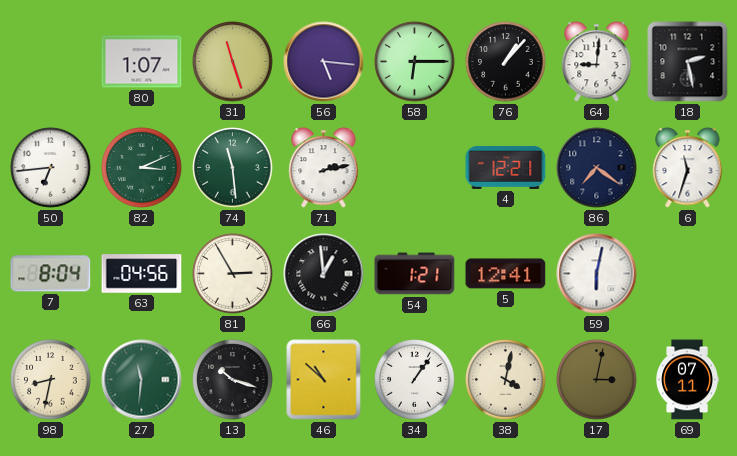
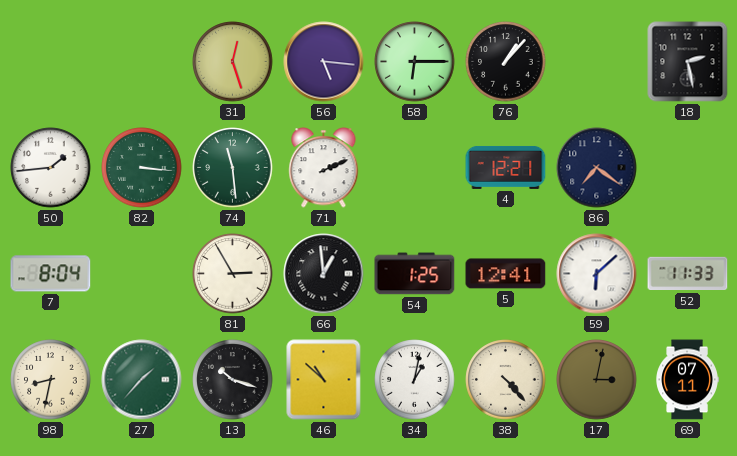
80: 1:07 -> none (142, 62)
31: 11:27 -> 12:27 (233, 62)
64: 9:01 -> none (597, 62)
50: 6:44 -> 1:44 (51, 168)
82: 3:11 -> 3:16 (142, 168)
71: 2:13 -> 2:11 (324, 168)
6: 11:33 -> none (688, 168)
63: 04:56 -> none (142, 274)
54: 1:21 -> 1:25 (415, 274)
59: 6:02 -> 6:08 (597, 274)
52: none -> 11:33 (688, 274)
27: 11:31 -> 1:37 (142, 380)
34: 1:06 -> 1:02 (415, 380)
38: 4:02 -> 4:23 (506, 380)
